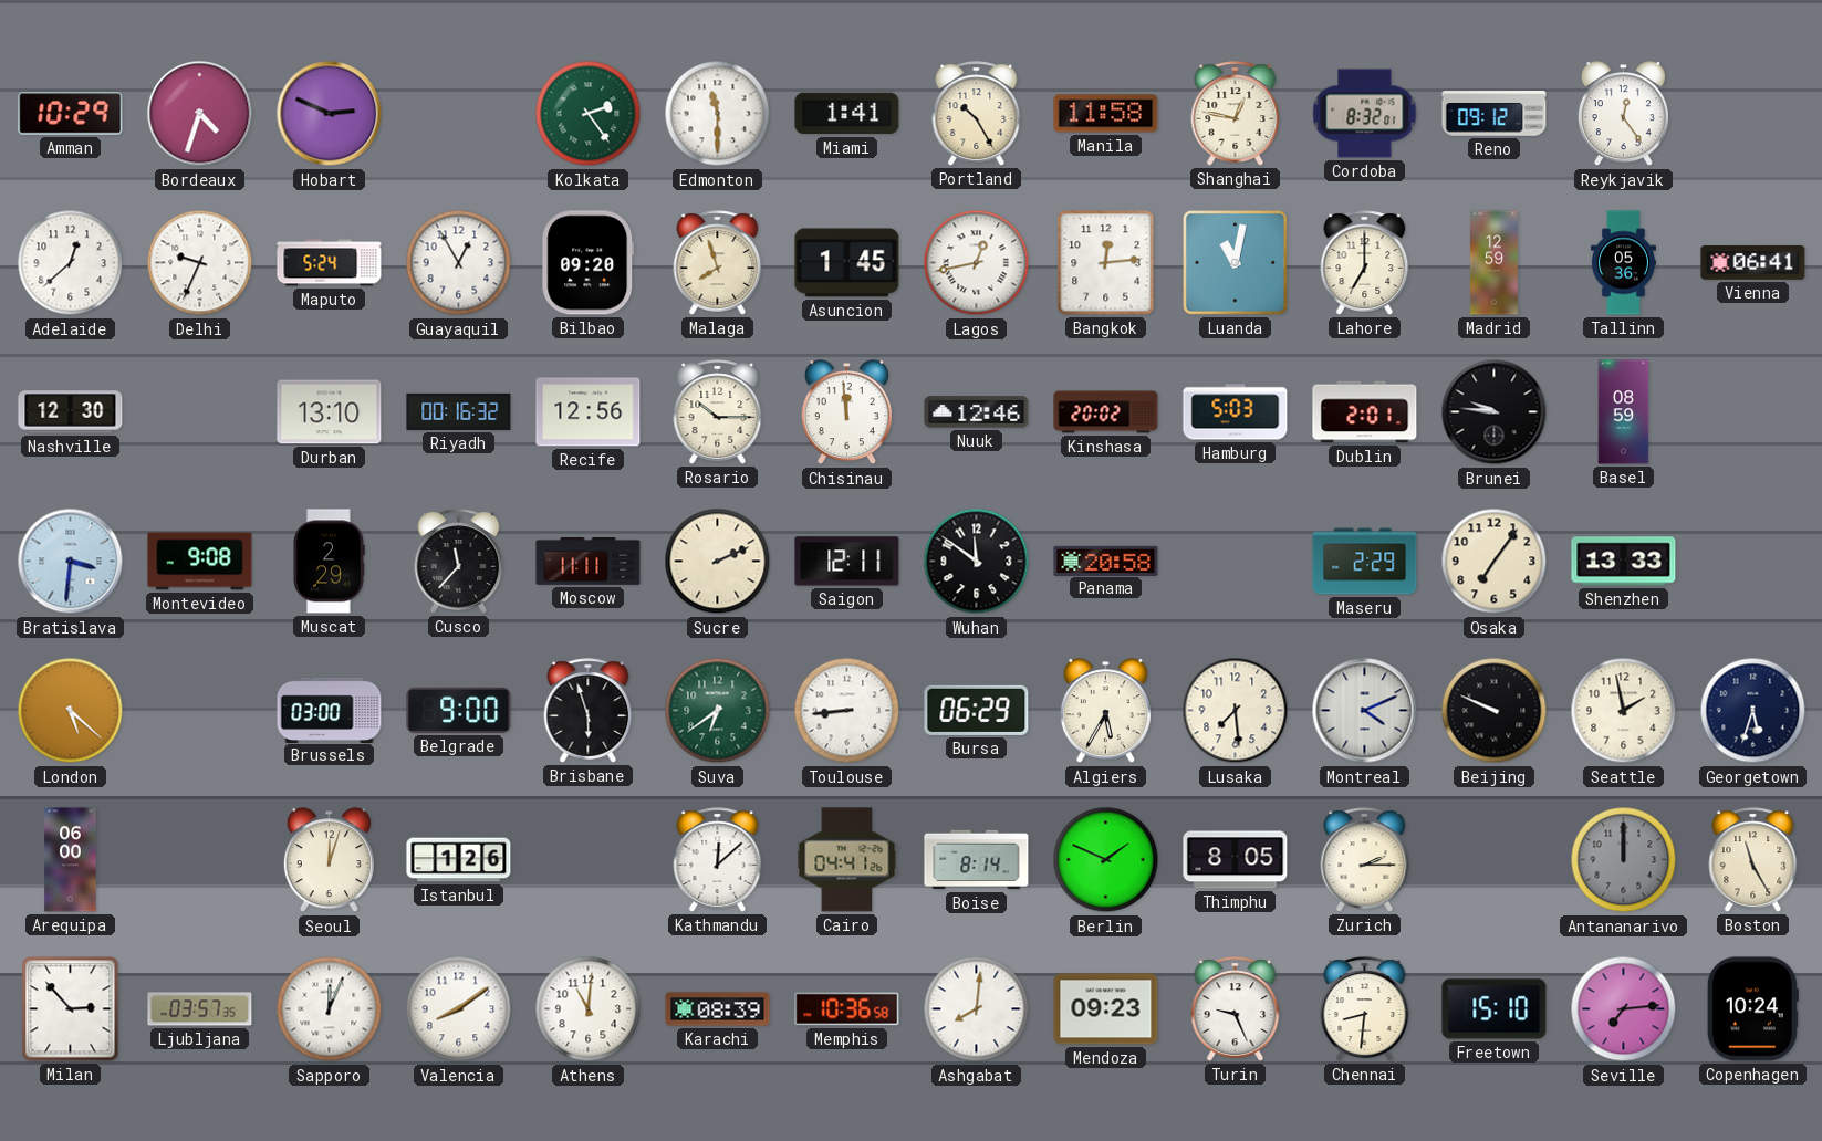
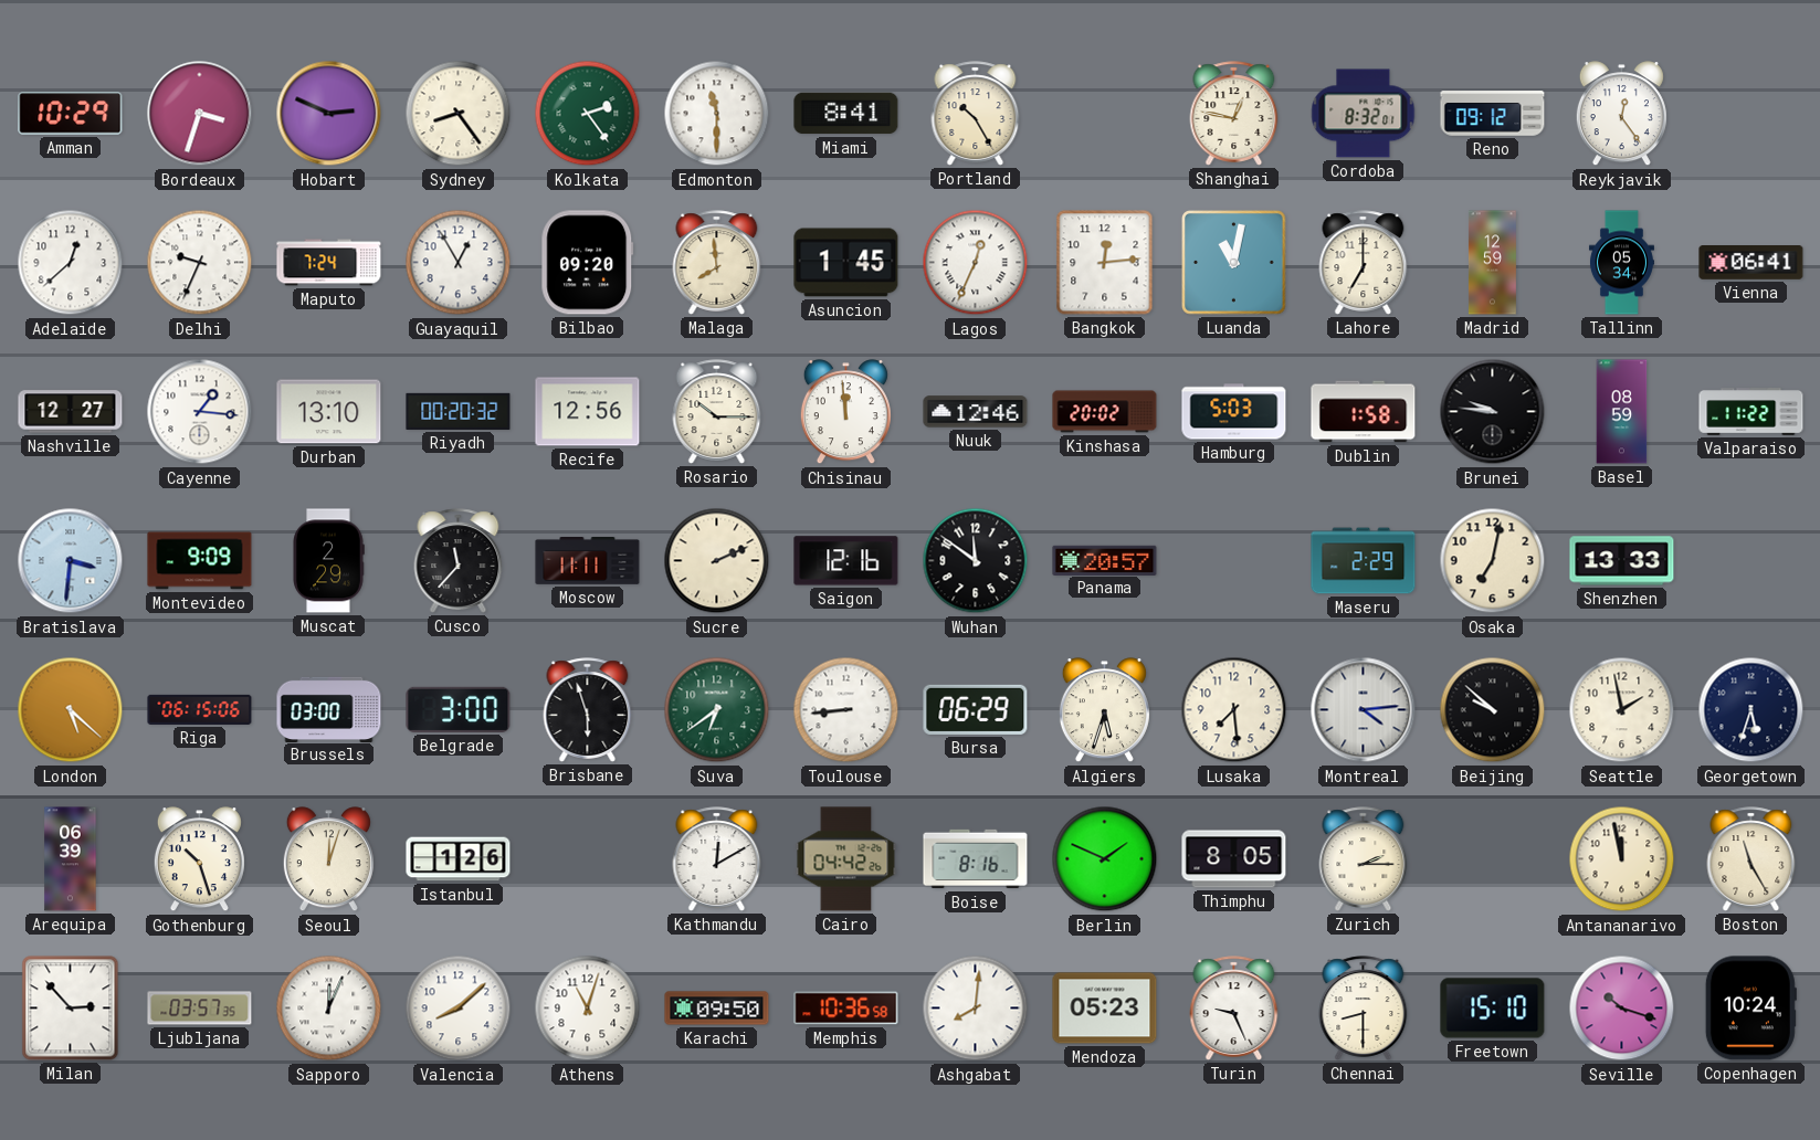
Bordeaux: 4:33 -> 3:33 (200, 114)
Sydney: none -> 8:24 (459, 114)
Miami: 1:41 -> 8:41 (846, 114)
Manila: 11:58 -> none (1106, 114)
Maputo: 5:24 -> 7:24 (329, 263)
Malaga: 7:57 -> 7:59 (717, 263)
Lagos: 12:43 -> 12:34 (976, 263)
Tallinn: 05:36 -> 05:34 (1621, 263)
Nashville: 12:30 -> 12:27 (71, 412)
Cayenne: none -> 1:16 (200, 412)
Riyadh: 00:16 -> 00:20 (459, 411)
Dublin: 2:01 -> 1:58 (1364, 412)
Valparaiso: none -> 11:22 (1751, 412)
Montevideo: 9:08 -> 9:09 (200, 561)
Saigon: 12:11 -> 12:16 (846, 561)
Panama: 20:58 -> 20:57 (1105, 560)
Osaka: 7:06 -> 7:02 (1493, 561)
Riga: none -> 06:15 (200, 709)
Belgrade: 9:00 -> 3:00 (459, 709)
Algiers: 5:35 -> 5:33 (1104, 710)
Montreal: 4:11 -> 4:14 (1364, 710)
Beijing: 9:49 -> 9:52 (1493, 710)
Arequipa: 06:00 -> 06:39 (71, 859)
Gothenburg: none -> 10:27 (199, 859)
Kathmandu: 12:08 -> 12:10 (717, 859)
Cairo: 04:41 -> 04:42 (846, 859)
Boise: 8:14 -> 8:16 (976, 859)
Antananarivo: 12:00 -> 11:58 (1622, 859)
Antananarivo dial: grey -> cream (1622, 859)
Valencia: 8:09 -> 8:08 (459, 1009)
Athens: 11:01 -> 11:03 (588, 1009)
Karachi: 08:39 -> 09:50 (717, 1009)
Mendoza: 09:23 -> 05:23 (1105, 1009)
Chennai: 8:31 -> 8:30 (1364, 1009)
Seville: 7:14 -> 10:18 (1622, 1009)
